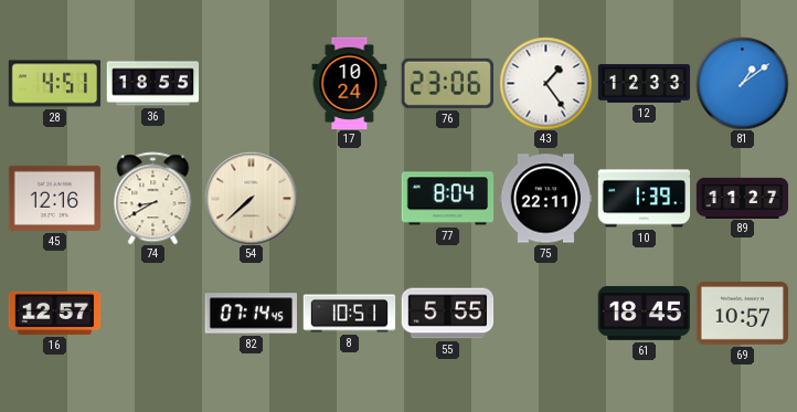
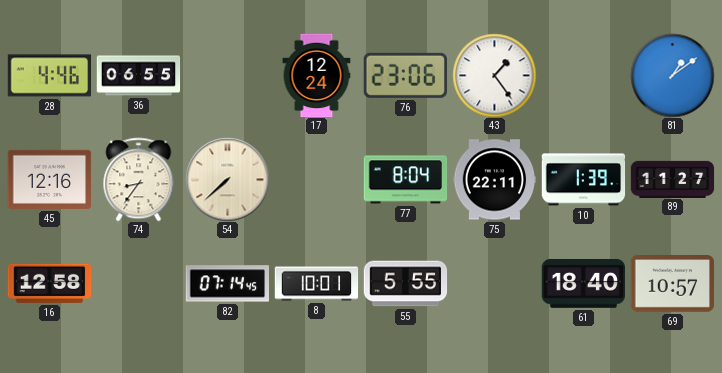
28: 4:51 -> 4:46 (49, 76)
36: 18:55 -> 06:55 (138, 76)
17: 10:24 -> 12:24 (317, 75)
12: 12:33 -> none (644, 84)
74: 8:40 -> 8:36 (139, 179)
16: 12:57 -> 12:58 (49, 283)
8: 10:51 -> 10:01 (316, 284)
61: 18:45 -> 18:40 (583, 283)
